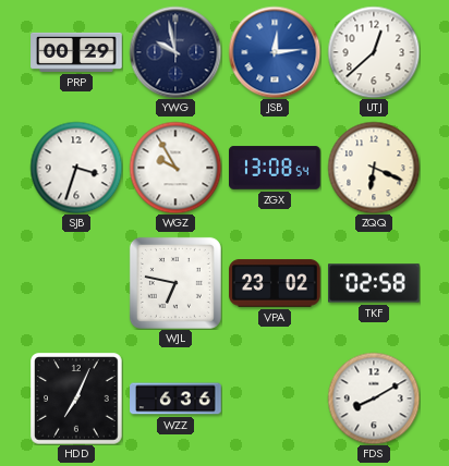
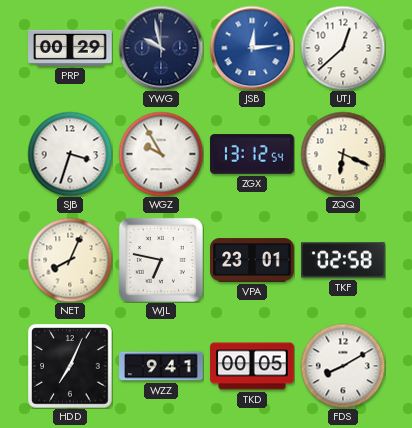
ZGX: 13:08 -> 13:12 (252, 154)
NET: none -> 8:04 (70, 260)
VPA: 23:02 -> 23:01 (252, 260)
WZZ: 6:36 -> 9:41 (161, 366)
TKD: none -> 00:05 (252, 366)
